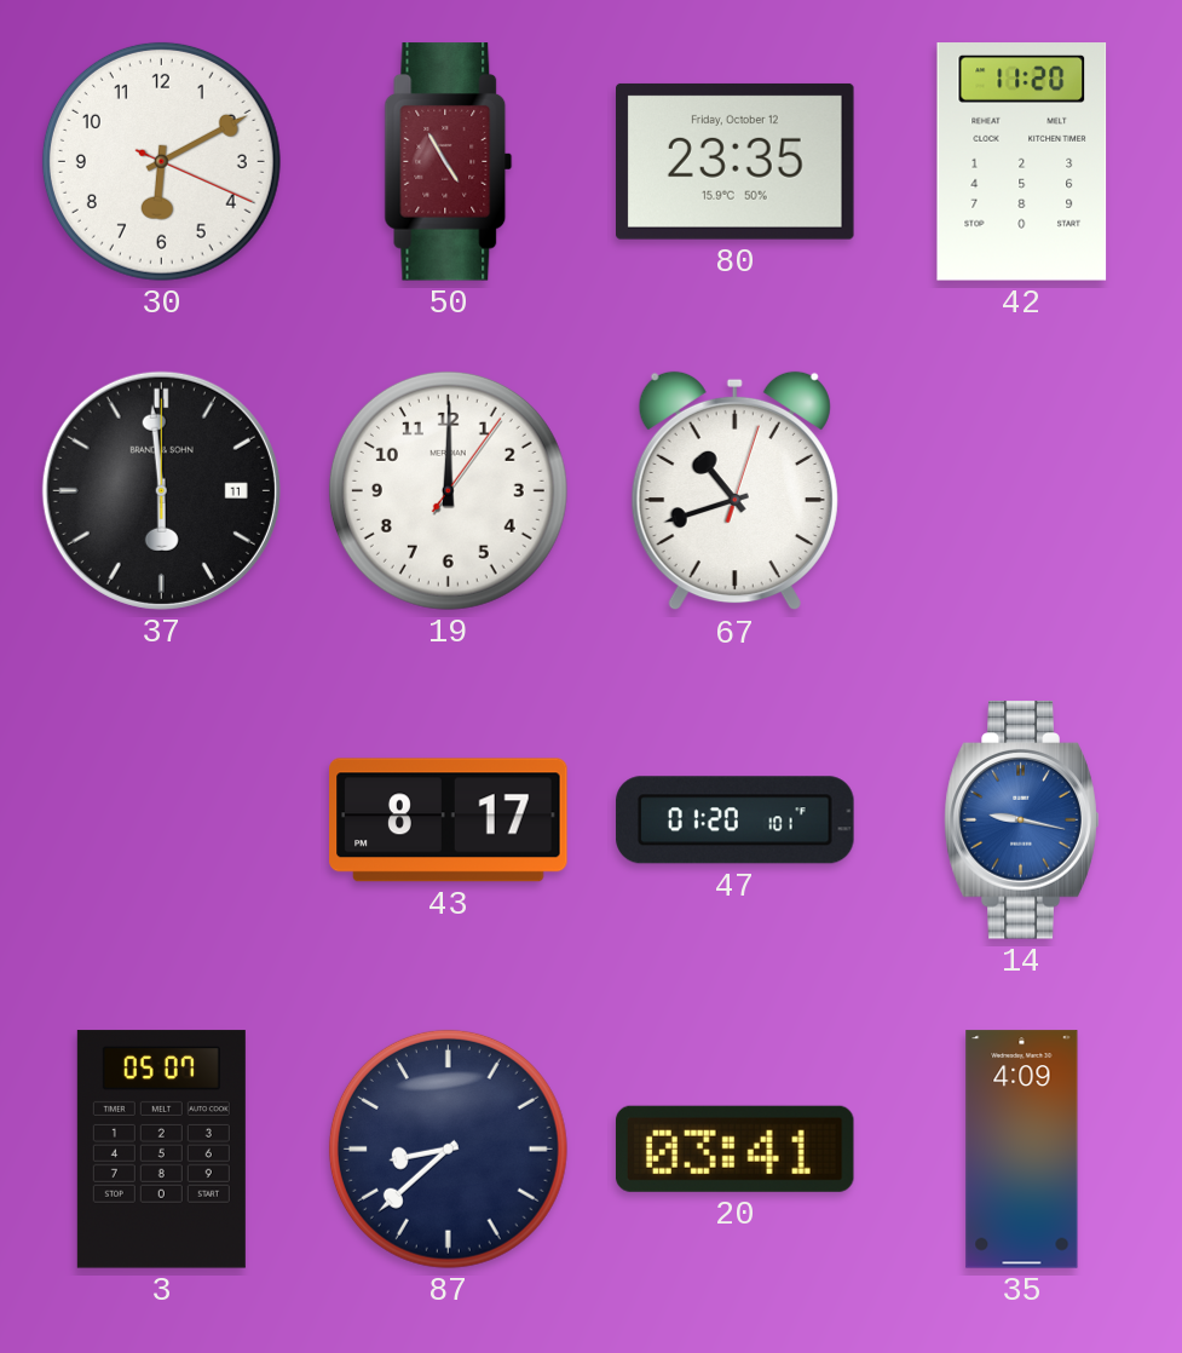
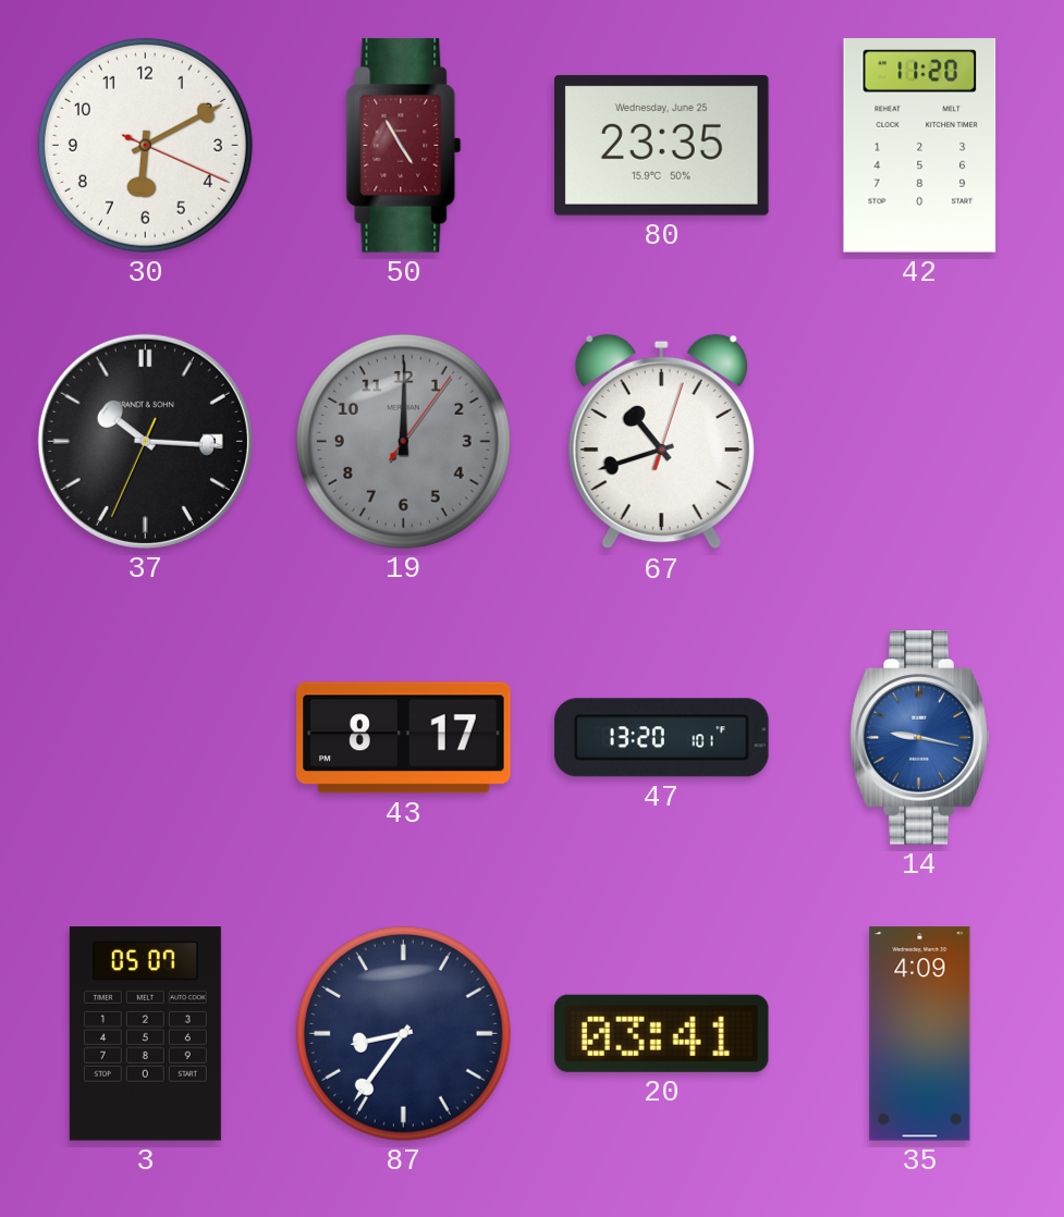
80 date: Friday, October 12 -> Wednesday, June 25 (662, 145)
37: 5:59 -> 10:15 (145, 441)
19 dial: white -> grey (403, 441)
47: 01:20 -> 13:20 (662, 738)
87: 8:38 -> 8:36 (403, 1033)
